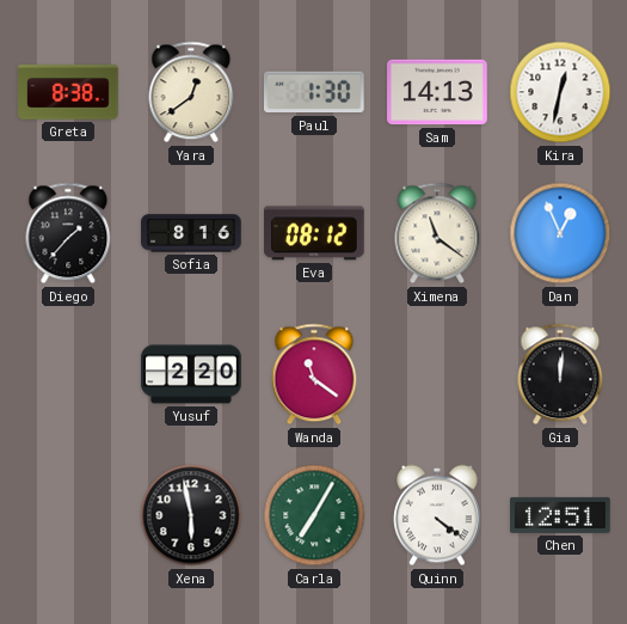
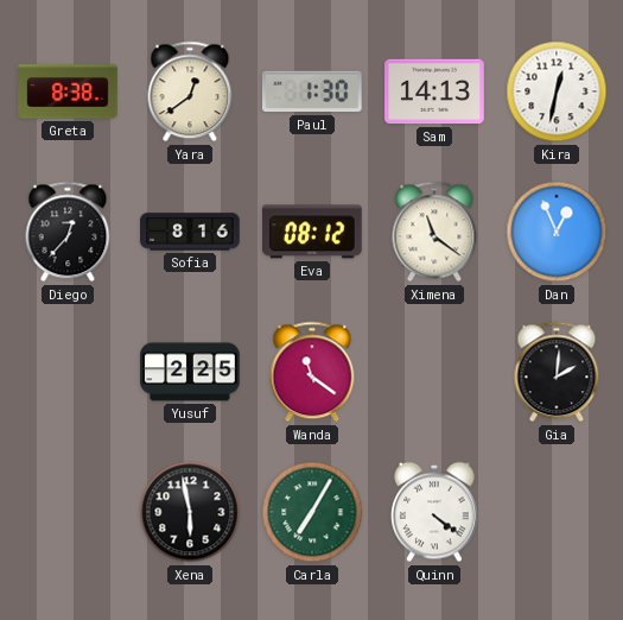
Diego: 1:37 -> 12:37 (68, 232)
Yusuf: 2:20 -> 2:25 (190, 372)
Gia: 12:01 -> 2:01 (557, 372)
Chen: 12:51 -> none (560, 515)
